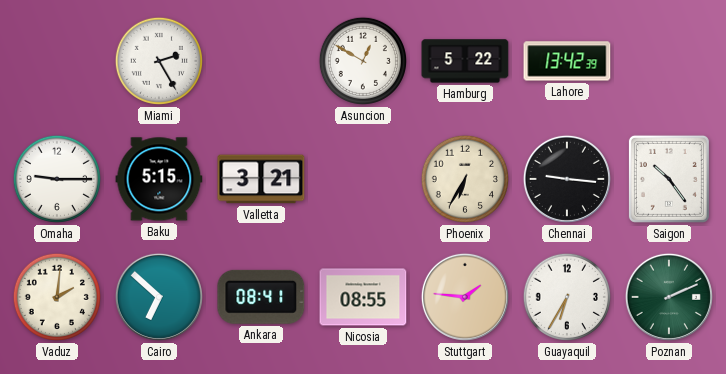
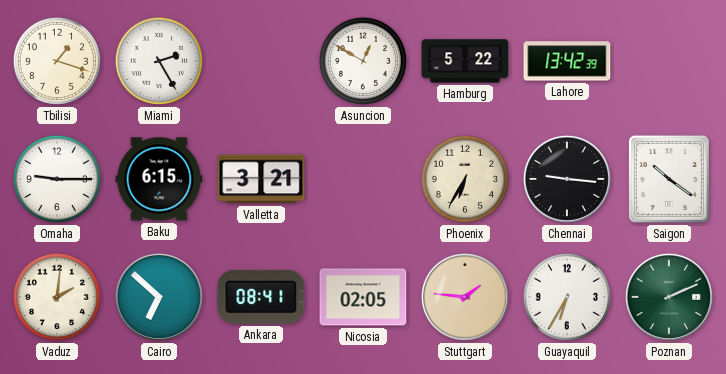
Tbilisi: none -> 1:18 (57, 61)
Baku: 5:15 -> 6:15 (159, 179)
Saigon: 10:24 -> 10:21 (669, 179)
Nicosia: 08:55 -> 02:05 (363, 297)
